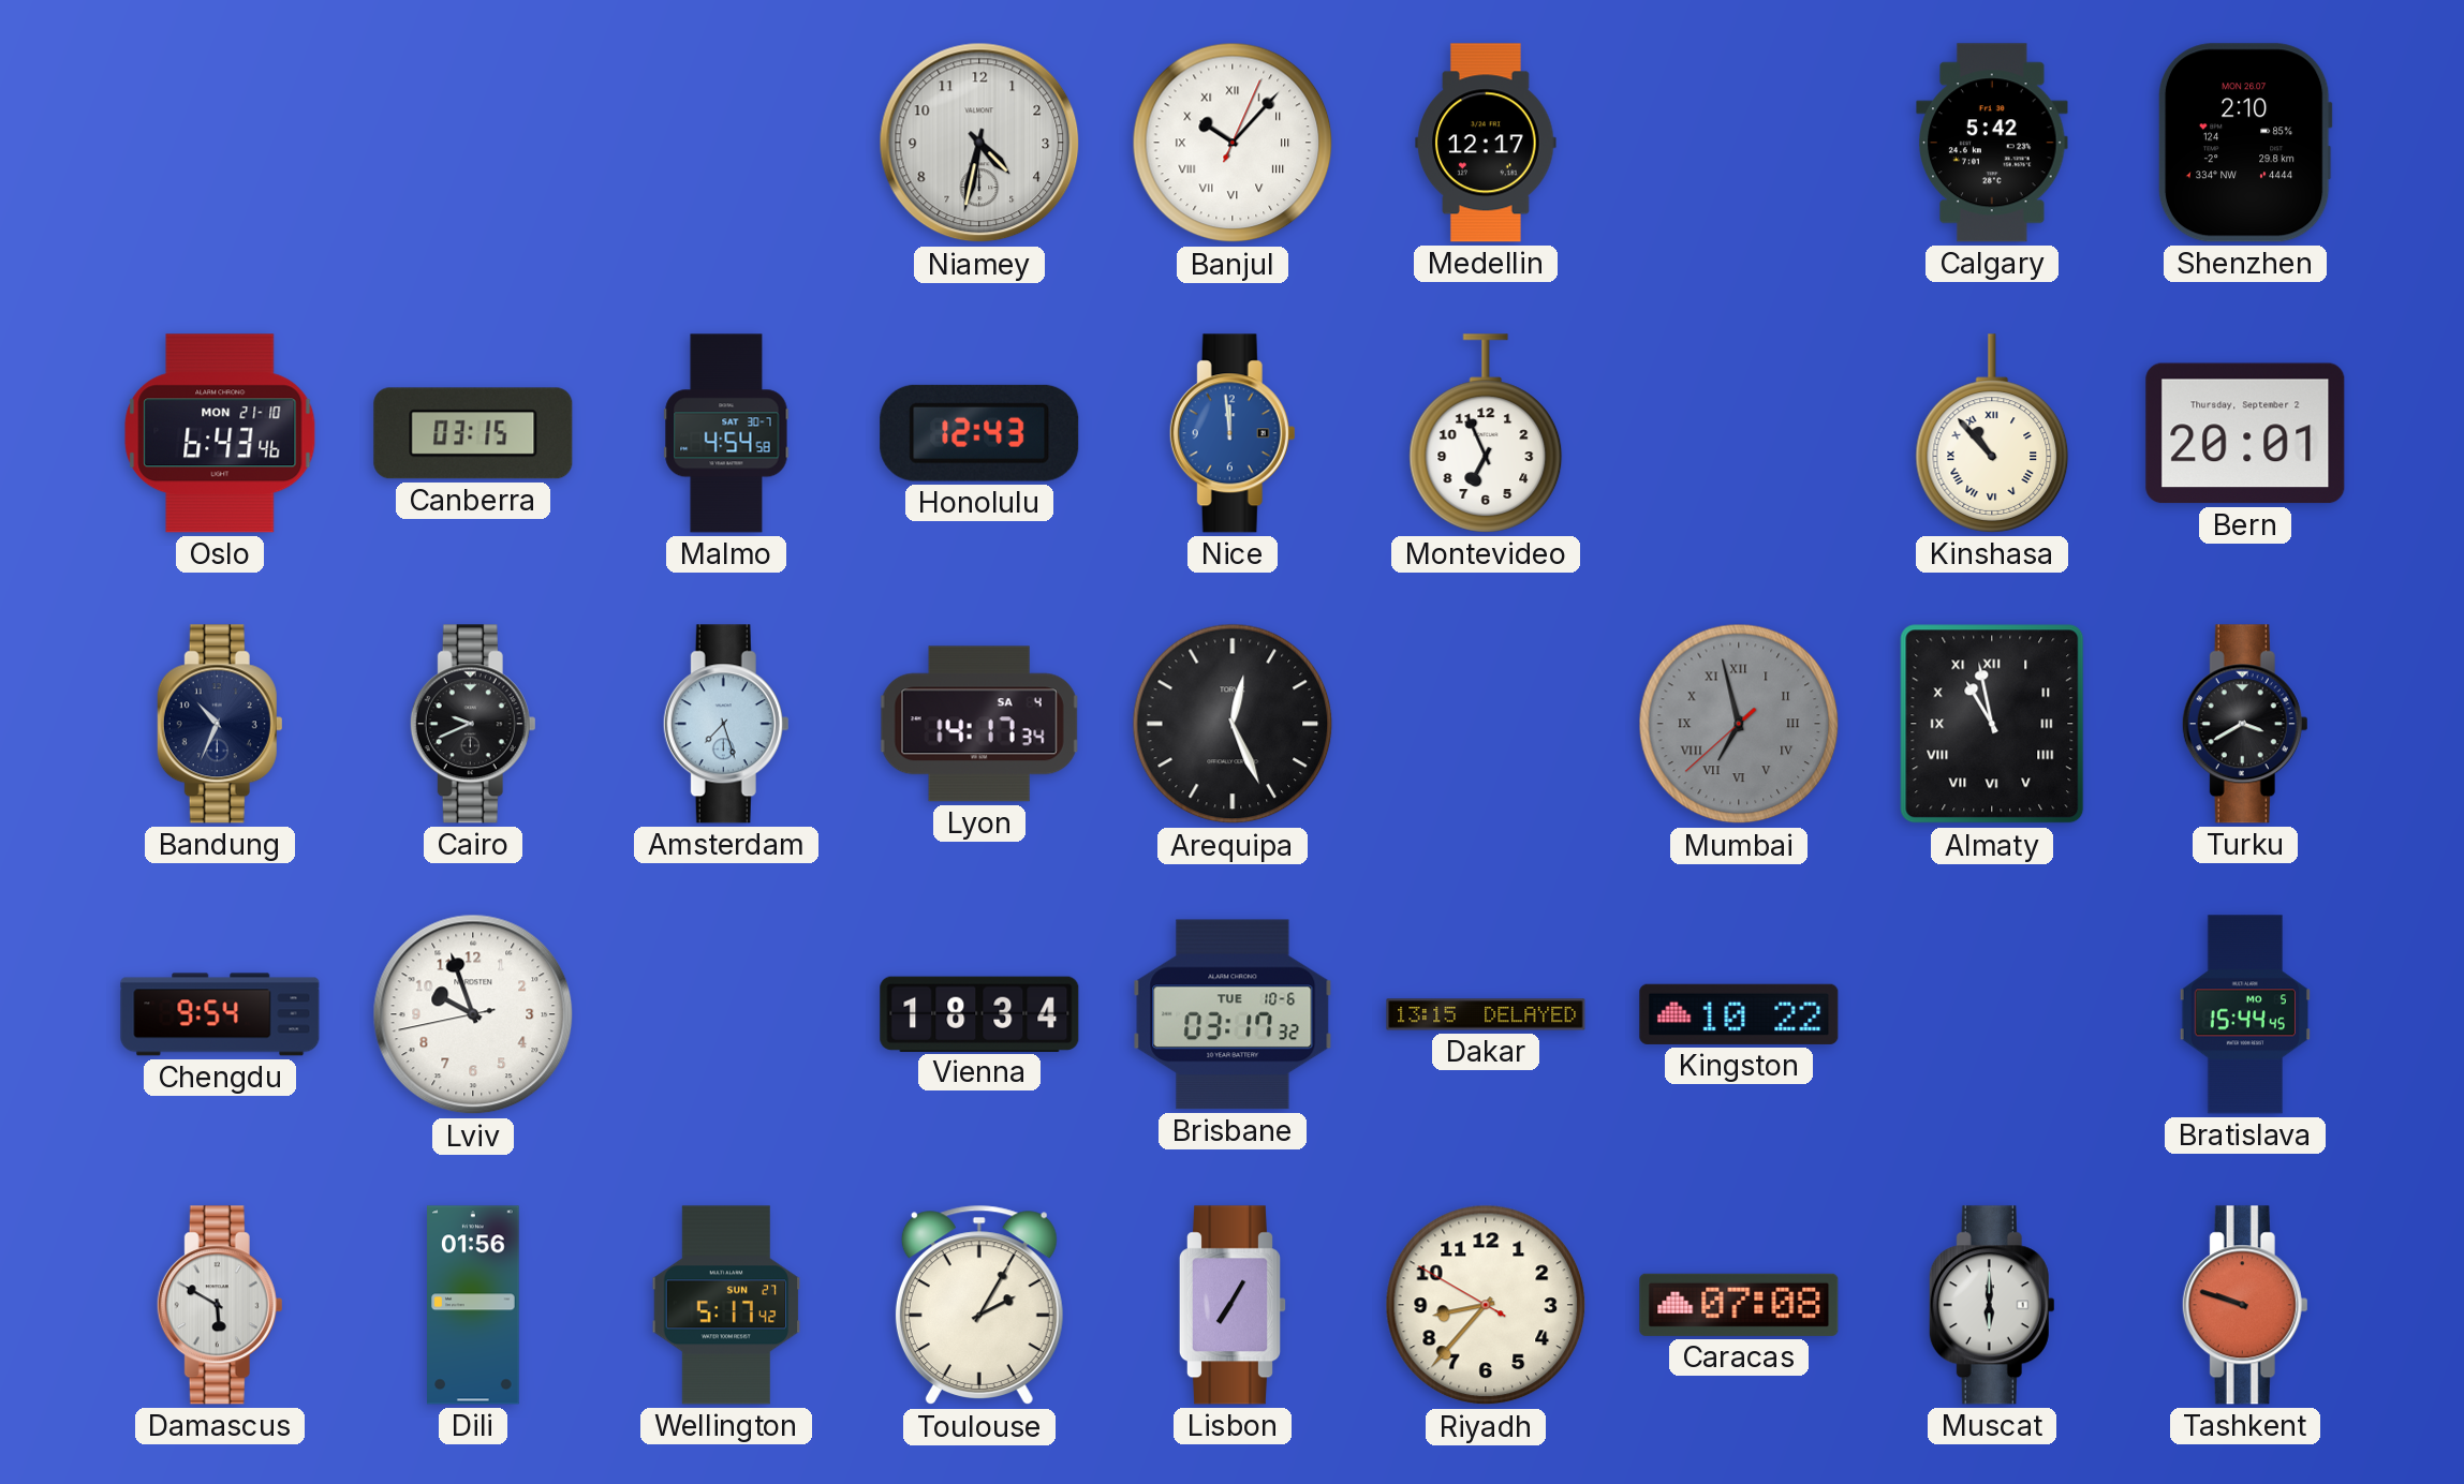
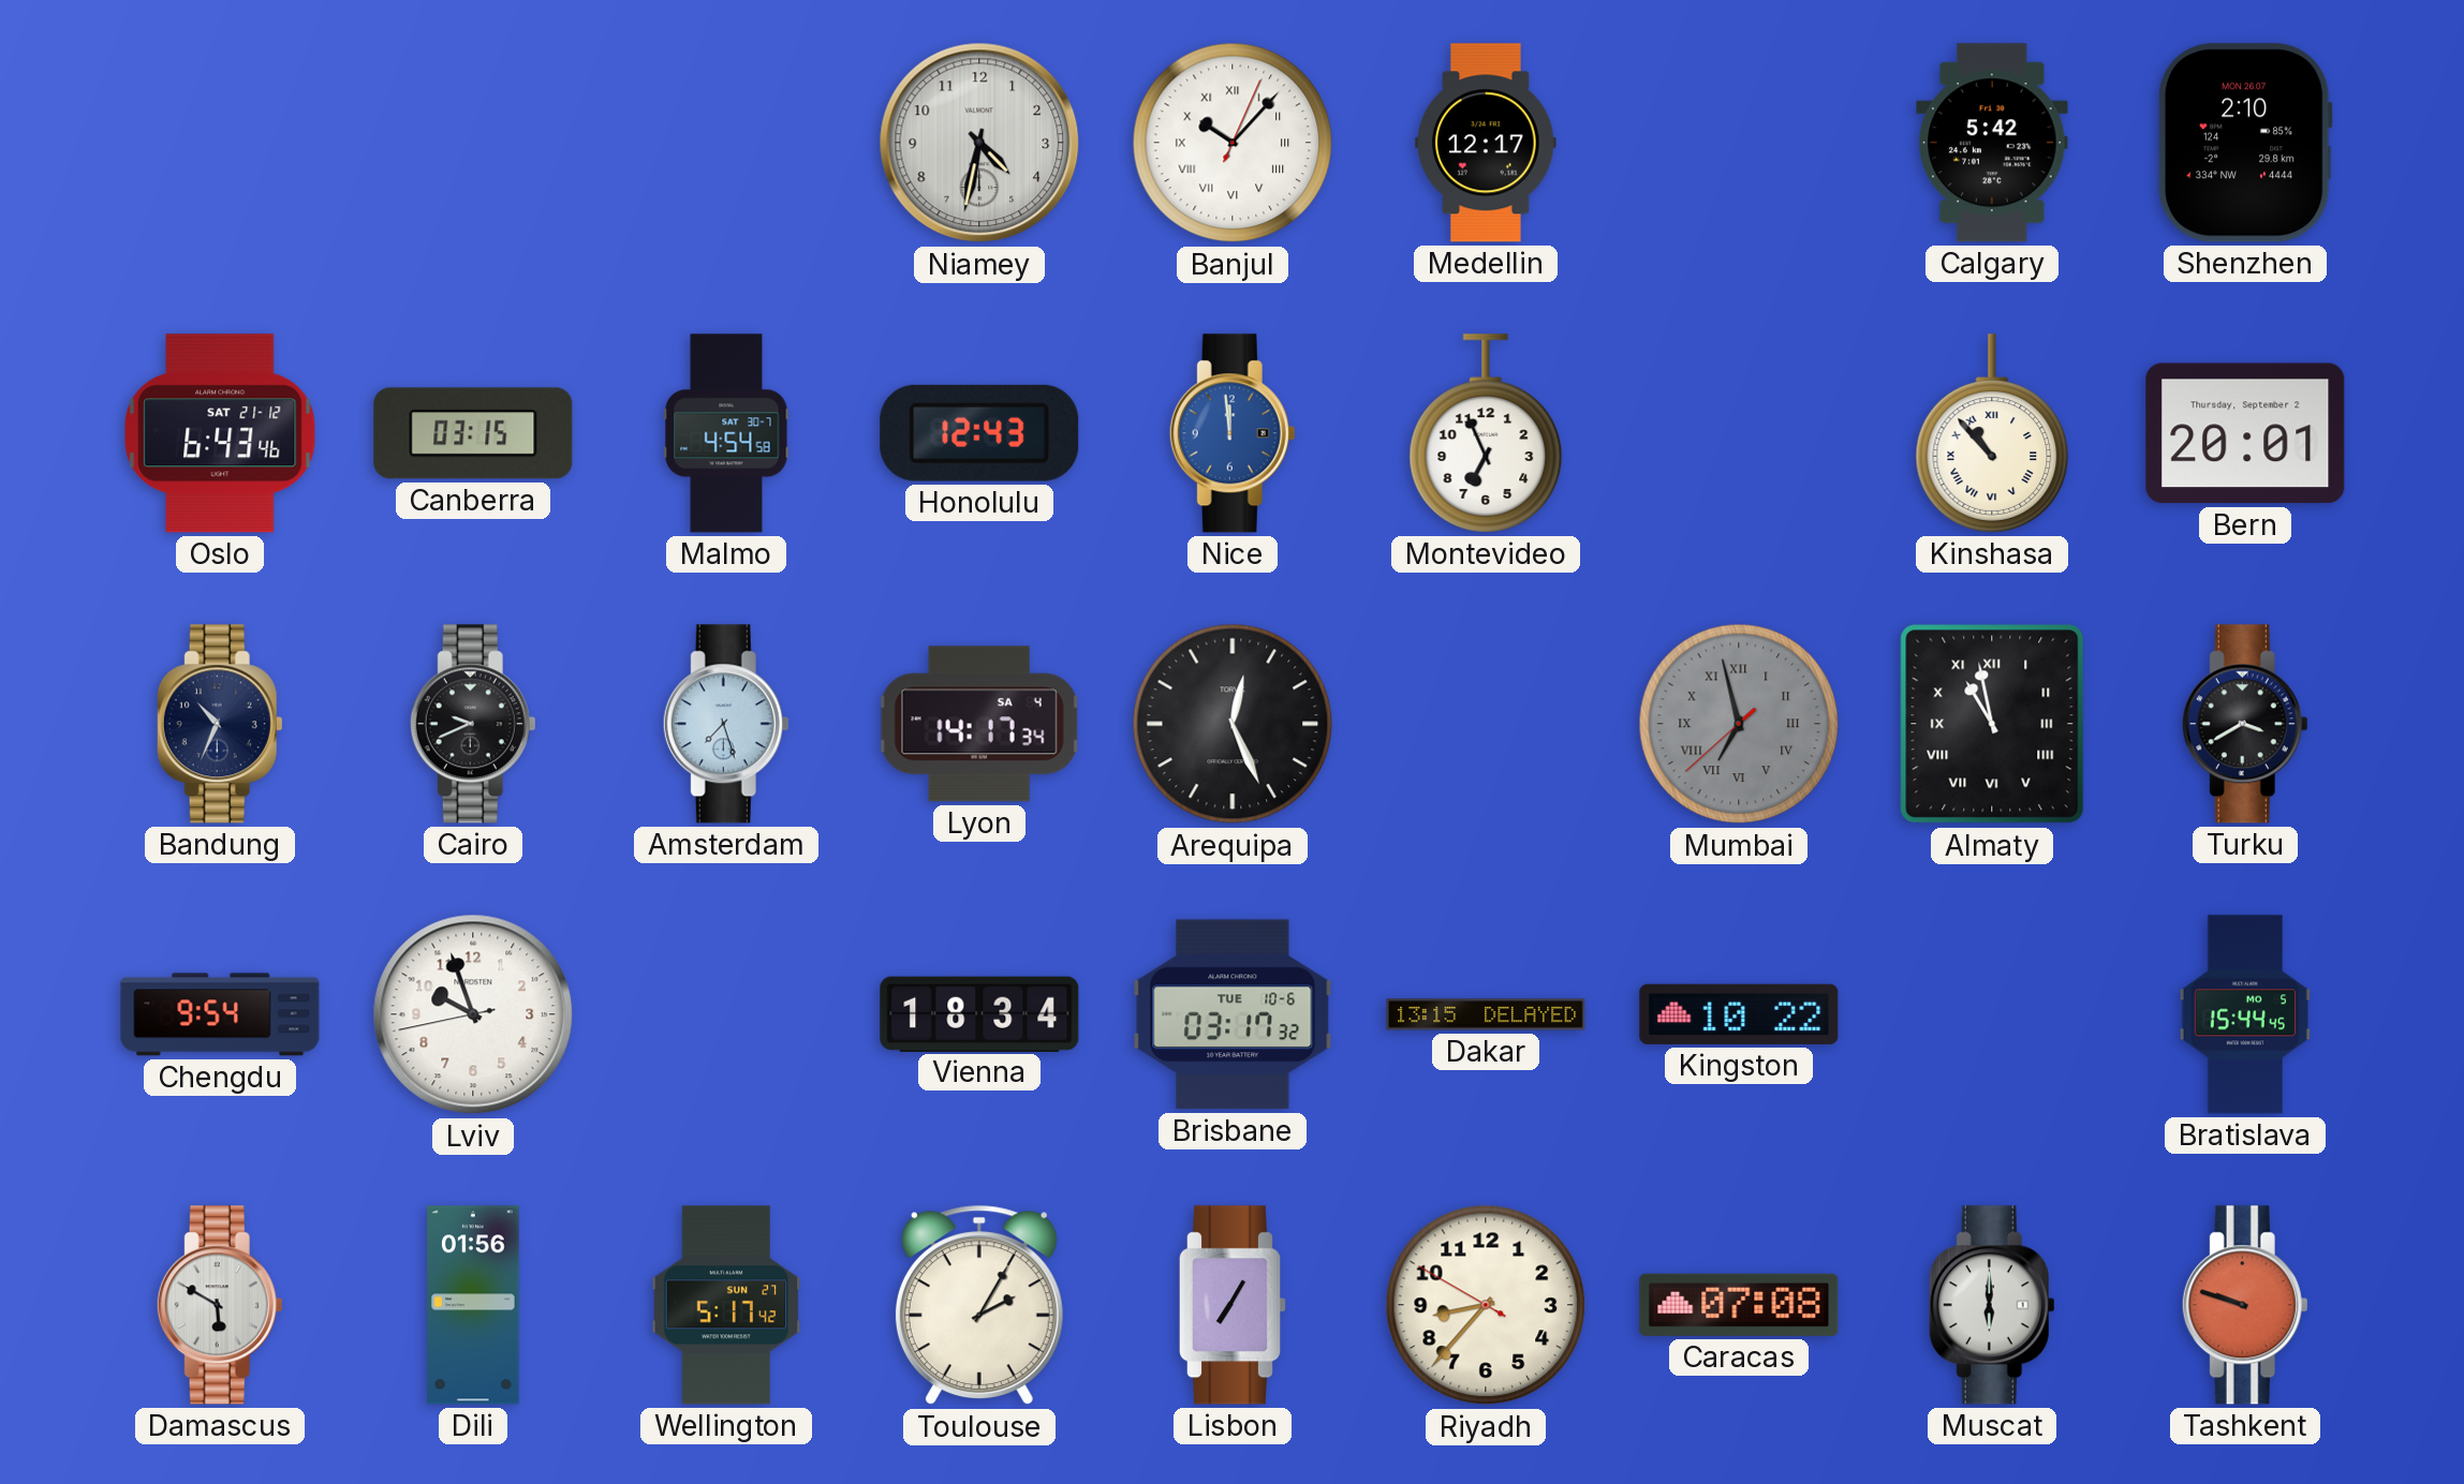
Oslo date: MON 21-10 -> SAT 21-12 (220, 433)
